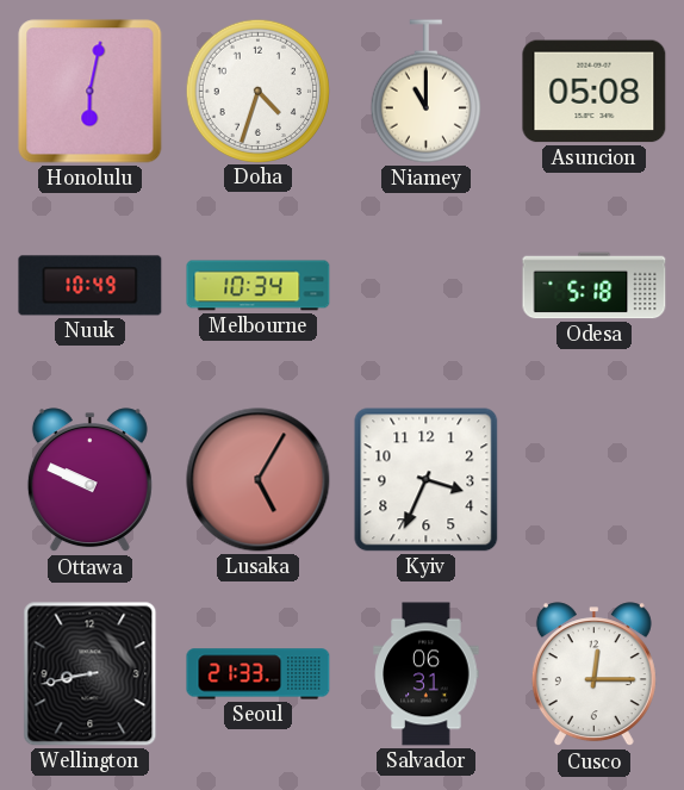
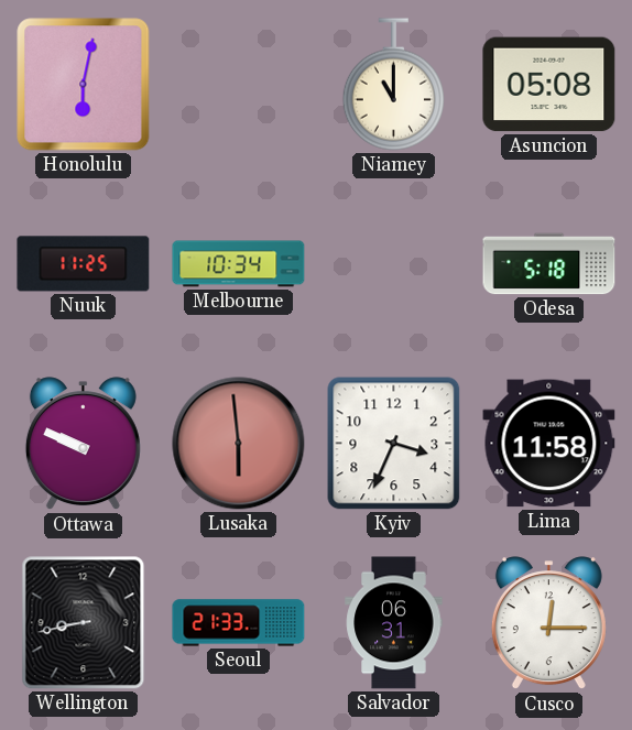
Doha: 4:33 -> none (257, 91)
Nuuk: 10:49 -> 11:25 (84, 264)
Lusaka: 5:05 -> 5:59 (239, 444)
Lima: none -> 11:58 (549, 444)
